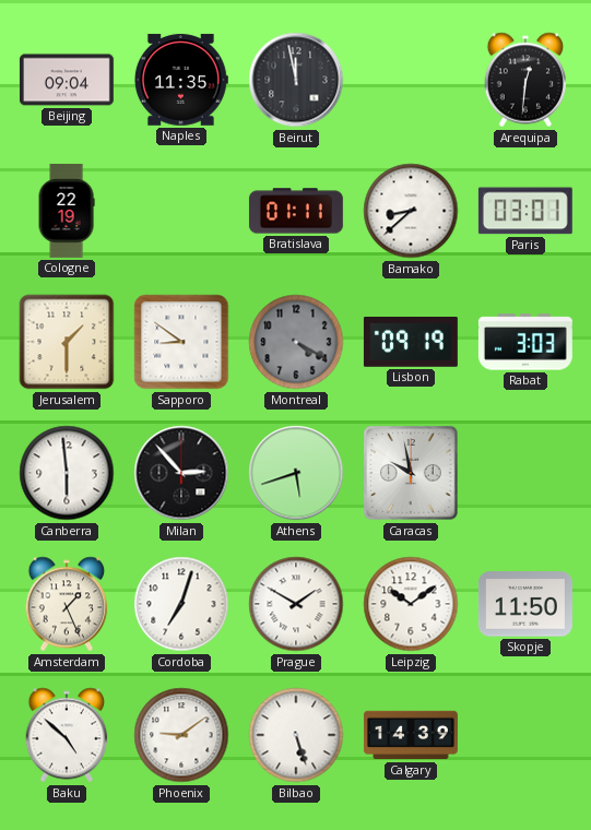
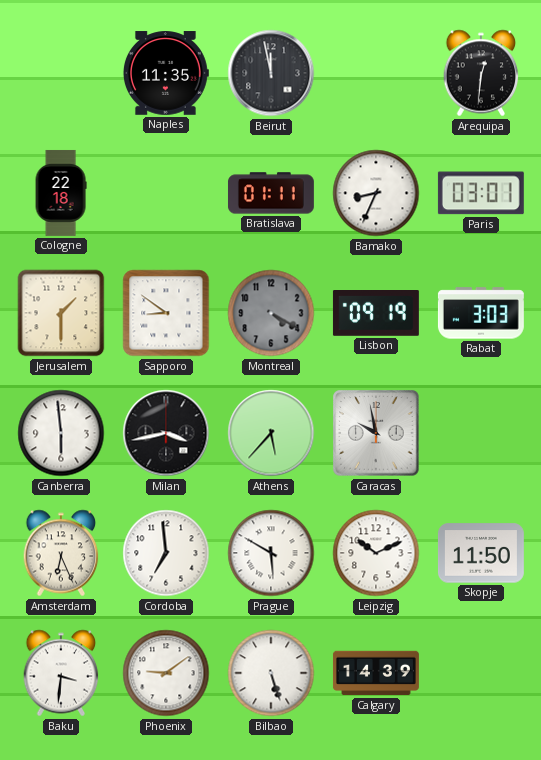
Beijing: 09:04 -> none (67, 80)
Cologne: 22:19 -> 22:18 (61, 193)
Bamako: 8:38 -> 8:34 (376, 193)
Milan: 2:53 -> 3:43 (166, 433)
Athens: 5:42 -> 5:37 (271, 433)
Amsterdam: 1:26 -> 6:26 (61, 553)
Cordoba: 7:03 -> 6:59 (166, 553)
Prague: 1:50 -> 5:50 (271, 553)
Leipzig: 10:09 -> 10:11 (376, 553)
Baku: 4:52 -> 3:31 (61, 673)
